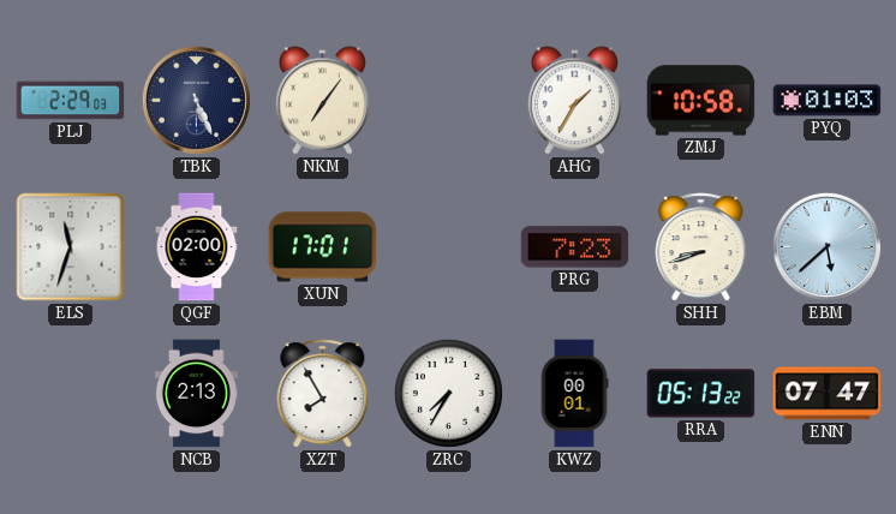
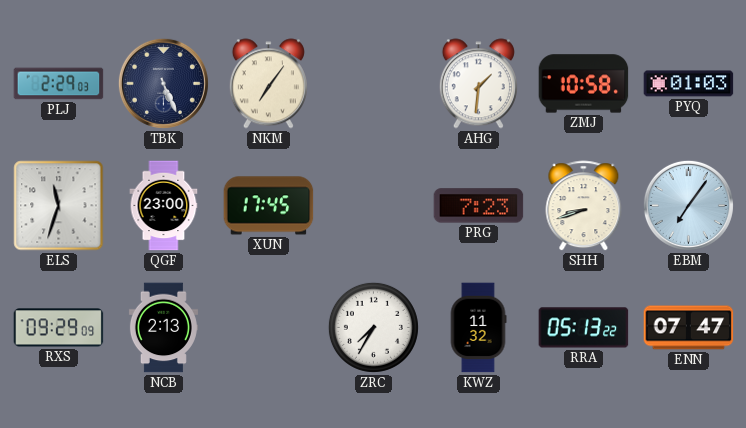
AHG: 1:35 -> 1:31 (478, 84)
QGF: 02:00 -> 23:00 (164, 206)
XUN: 17:01 -> 17:45 (269, 206)
EBM: 5:38 -> 7:06 (688, 205)
RXS: none -> 09:29 (59, 328)
XZT: 7:55 -> none (323, 394)
KWZ: 00:01 -> 11:32 (478, 328)
